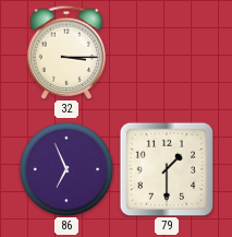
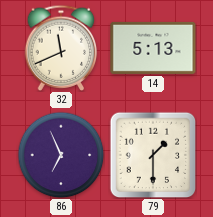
32: 3:15 -> 11:41 (61, 48)
14: none -> 5:13 (153, 48)
